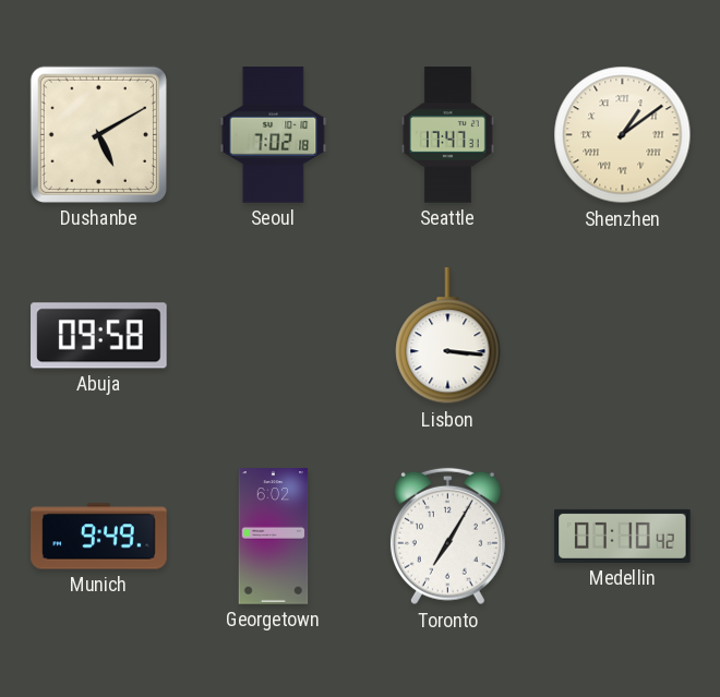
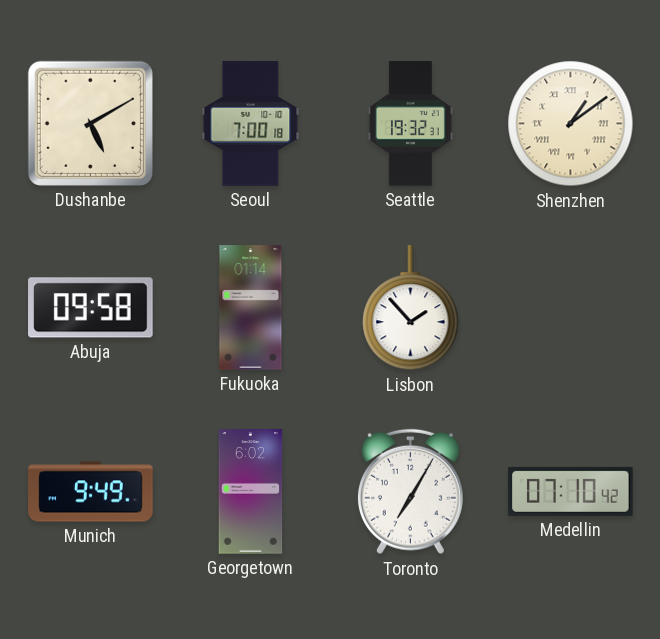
Seoul: 7:02 -> 7:00 (251, 124)
Seattle: 17:47 -> 19:32 (411, 124)
Fukuoka: none -> 01:14 (251, 308)
Lisbon: 3:16 -> 1:53 (411, 308)
